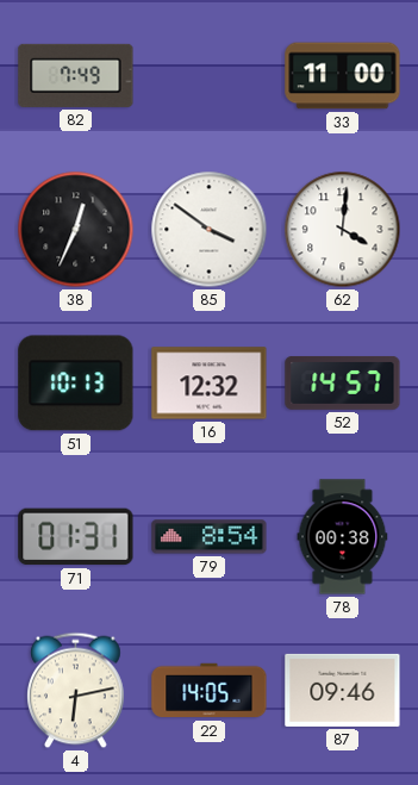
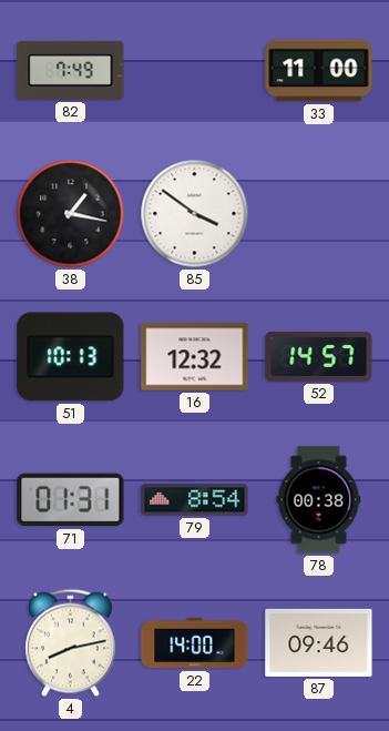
38: 12:34 -> 1:17 (71, 214)
62: 4:01 -> none (343, 230)
4: 6:13 -> 8:13 (71, 643)
22: 14:05 -> 14:00 (195, 643)
